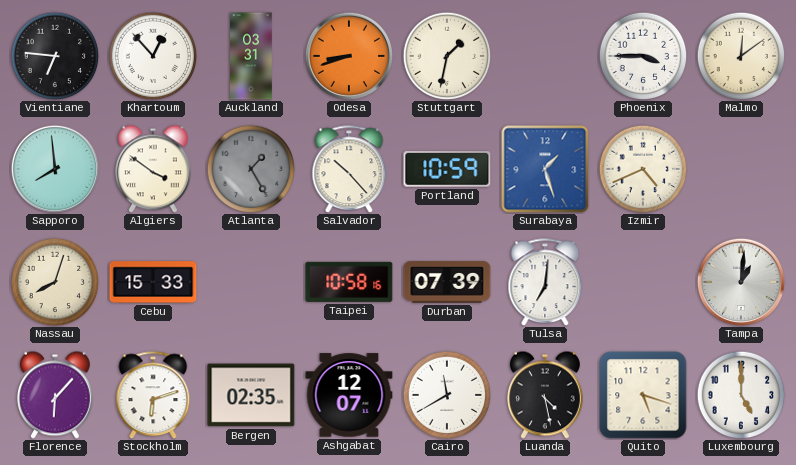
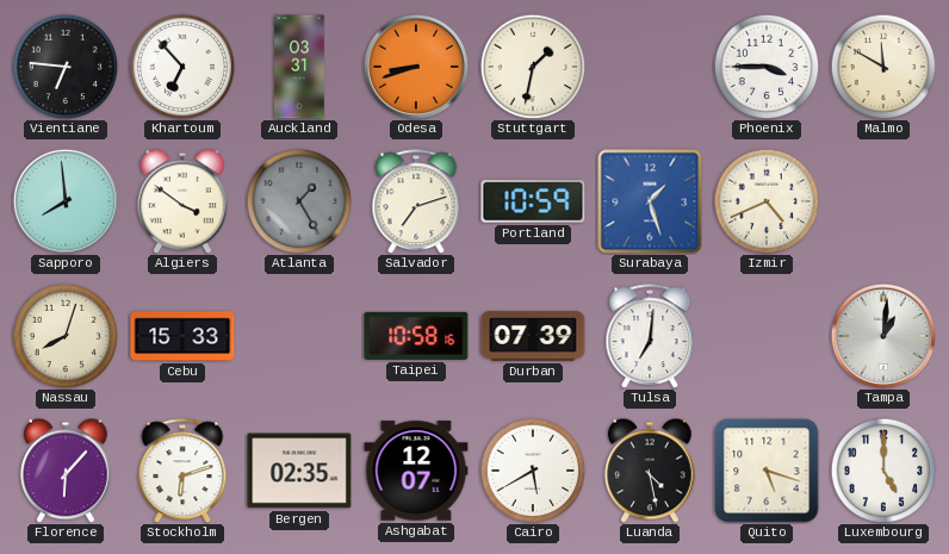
Khartoum: 12:53 -> 6:53 (182, 67)
Malmo: 12:09 -> 11:50 (883, 67)
Salvador: 10:23 -> 7:12 (416, 201)
Cairo: 11:40 -> 5:40 (533, 471)
